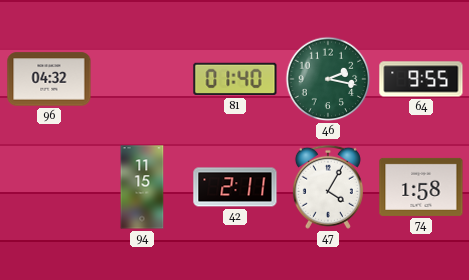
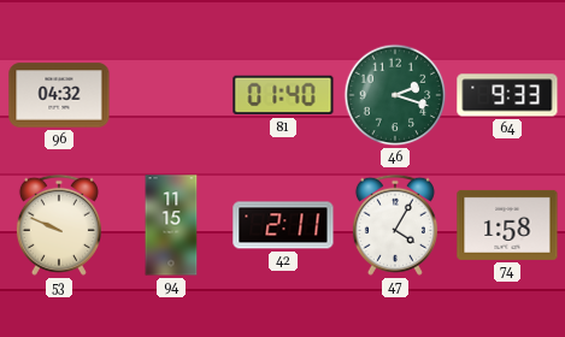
46: 2:17 -> 2:18 (395, 95)
64: 9:55 -> 9:33 (507, 95)
53: none -> 9:49 (59, 225)
